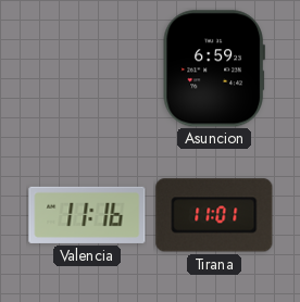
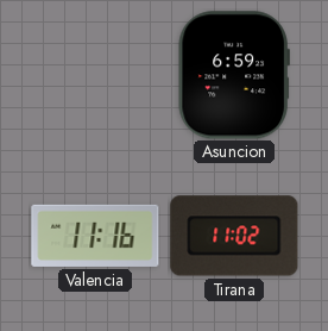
Tirana: 11:01 -> 11:02 (234, 236)
